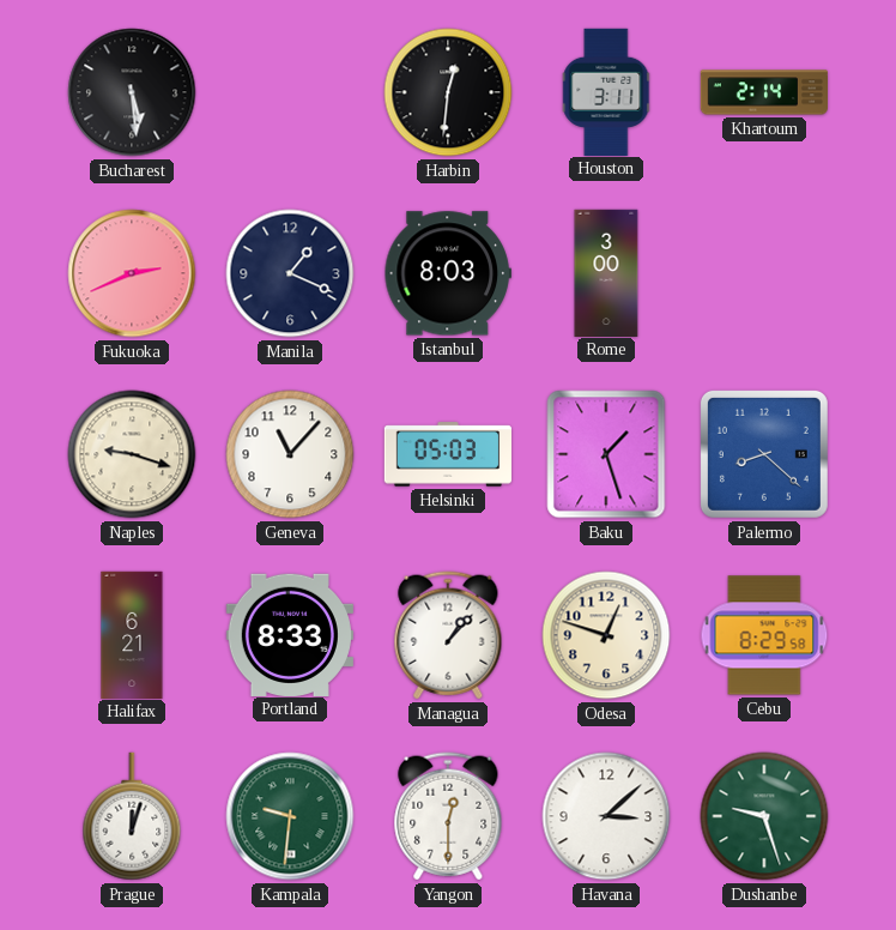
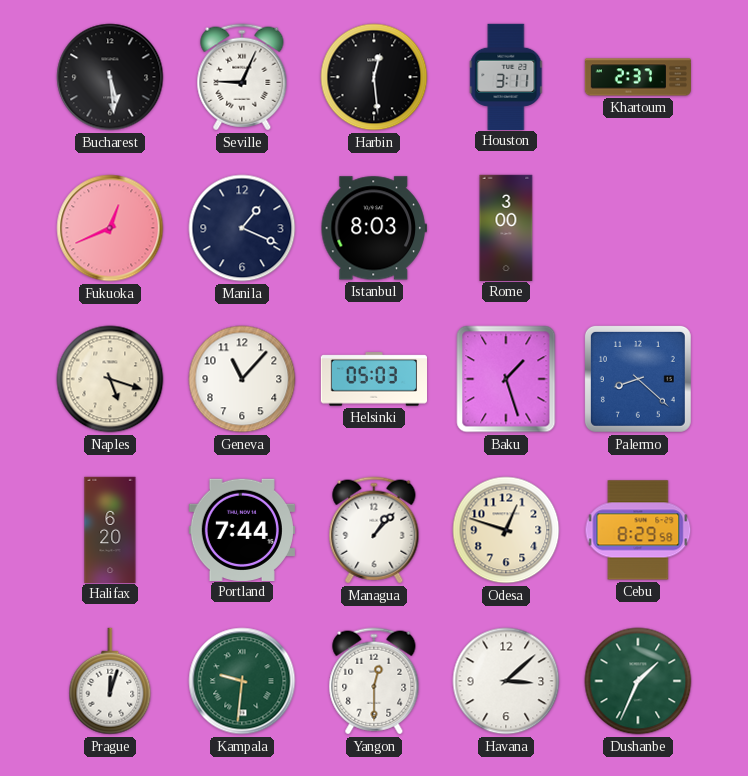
Seville: none -> 9:04 (242, 77)
Harbin: 12:31 -> 12:29 (374, 77)
Khartoum: 2:14 -> 2:37 (637, 77)
Fukuoka: 2:41 -> 12:41 (110, 228)
Naples: 9:18 -> 5:18 (110, 379)
Halifax: 6:21 -> 6:20 (110, 529)
Portland: 8:33 -> 7:44 (242, 529)
Dushanbe: 9:27 -> 1:34 (638, 681)
